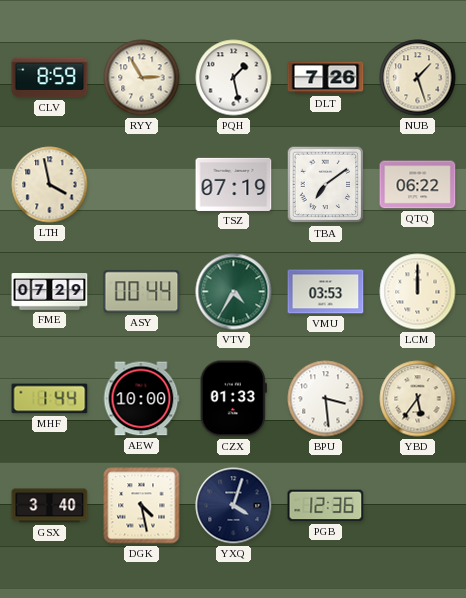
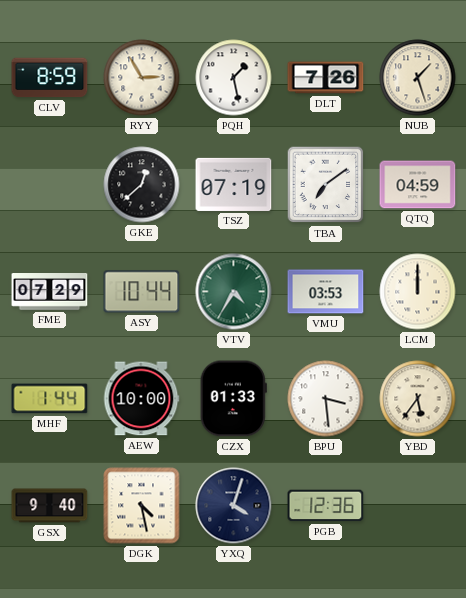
LTH: 3:58 -> none (50, 185)
GKE: none -> 12:38 (142, 185)
QTQ: 06:22 -> 04:59 (418, 185)
ASY: 00:44 -> 10:44 (142, 292)
GSX: 3:40 -> 9:40 (50, 506)
